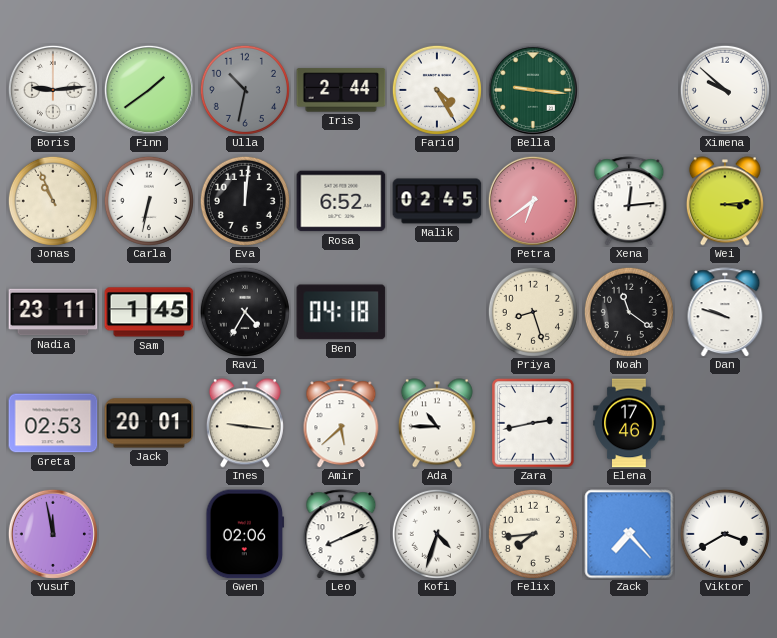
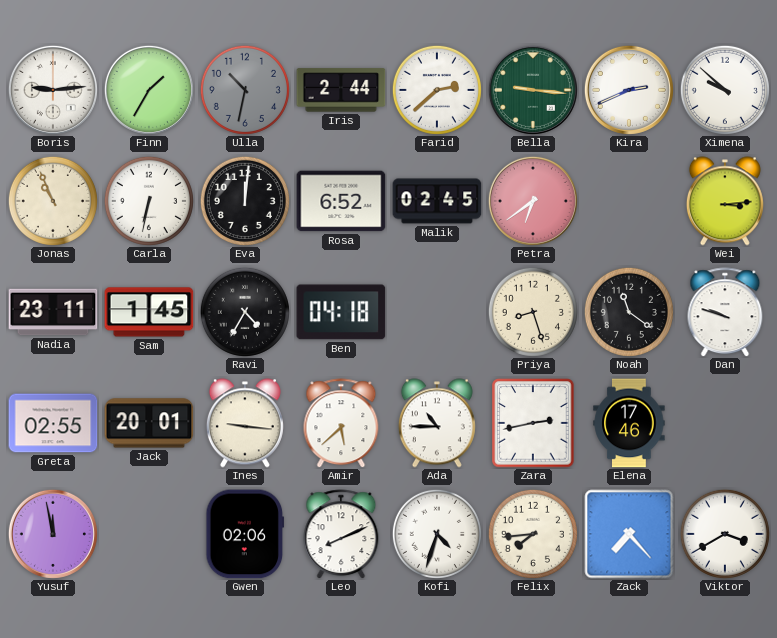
Finn: 1:39 -> 1:35 (149, 90)
Farid: 4:25 -> 2:38 (437, 90)
Kira: none -> 2:41 (629, 90)
Xena: 12:14 -> none (629, 201)
Greta: 02:53 -> 02:55 (53, 423)
